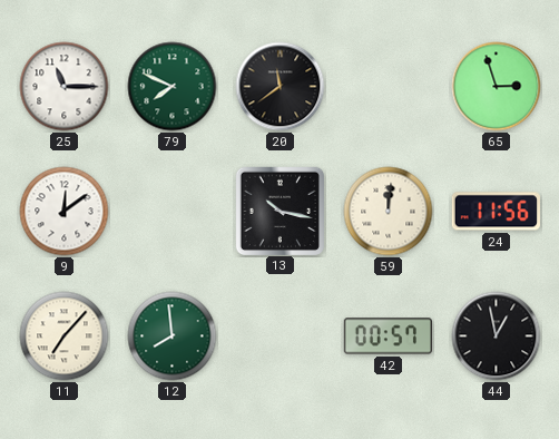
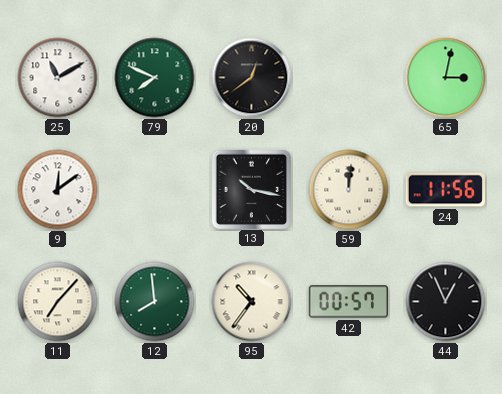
25: 11:15 -> 11:10 (58, 78)
20: 11:39 -> 12:39 (252, 78)
65: 2:57 -> 3:02 (446, 78)
95: none -> 10:36 (252, 302)
44: 12:58 -> 12:56 (446, 302)
